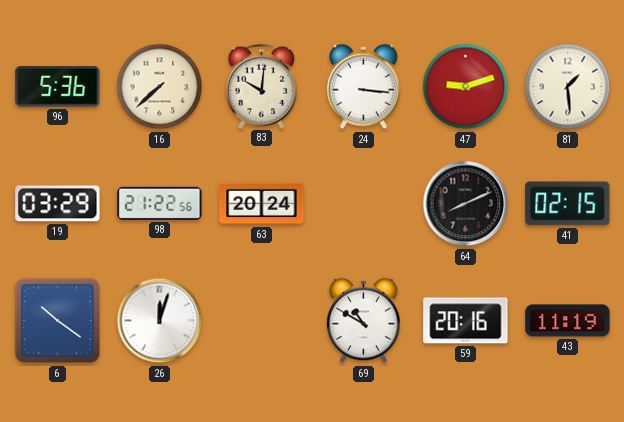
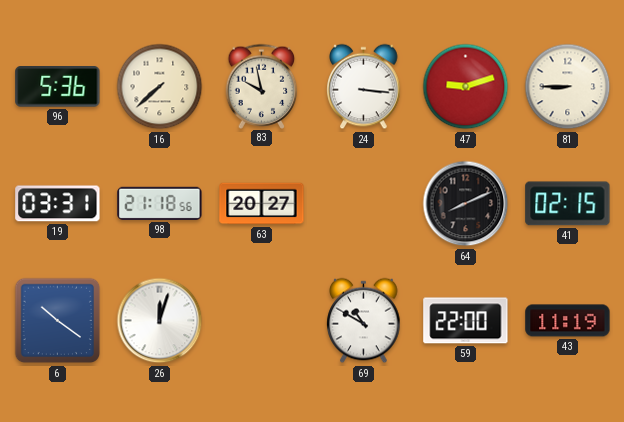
83: 10:01 -> 9:58 (262, 86)
81: 1:29 -> 8:45 (568, 87)
19: 03:29 -> 03:31 (58, 204)
98: 21:22 -> 21:18 (160, 203)
63: 20:24 -> 20:27 (262, 204)
59: 20:16 -> 22:00 (466, 321)
